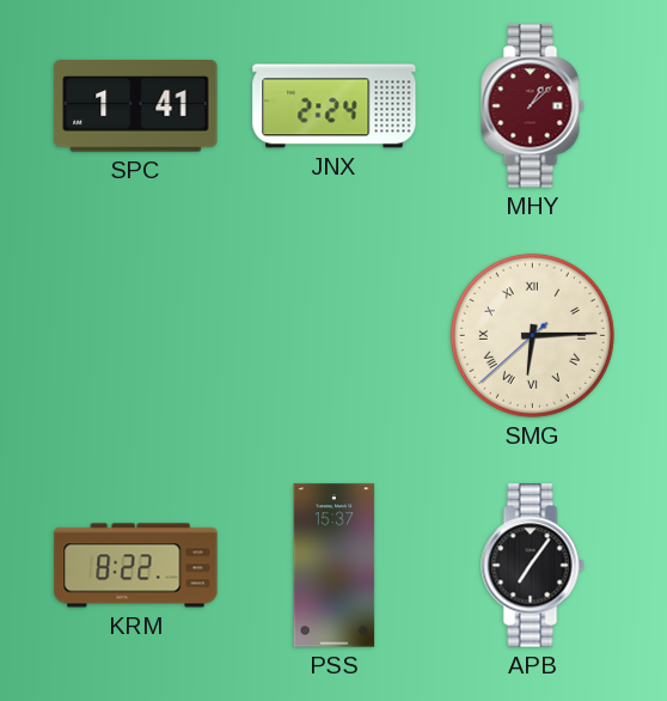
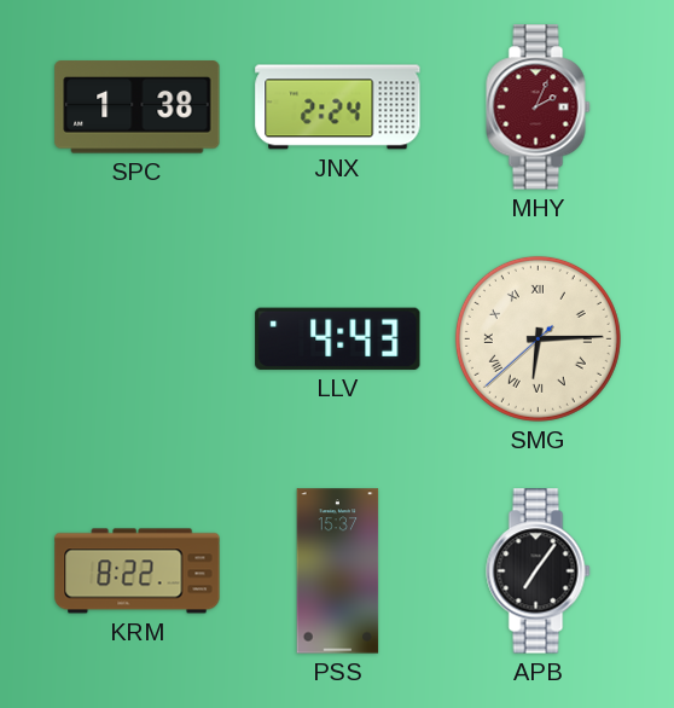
SPC: 1:41 -> 1:38 (138, 108)
MHY: 1:08 -> 2:04 (539, 108)
LLV: none -> 4:43 (338, 338)
